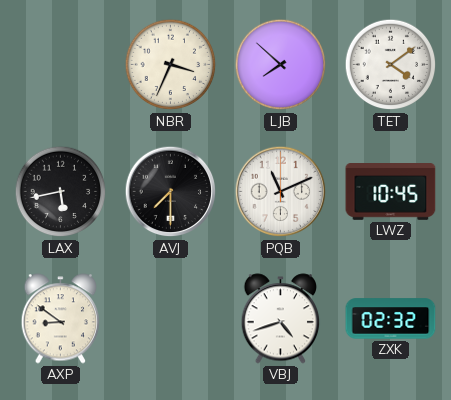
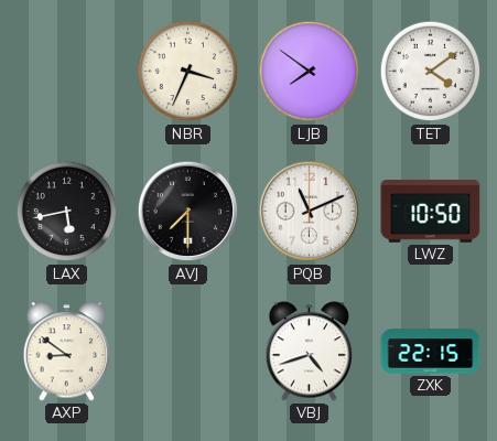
LJB: 7:52 -> 7:51 (310, 72)
LWZ: 10:45 -> 10:50 (431, 212)
ZXK: 02:32 -> 22:15 (431, 352)
